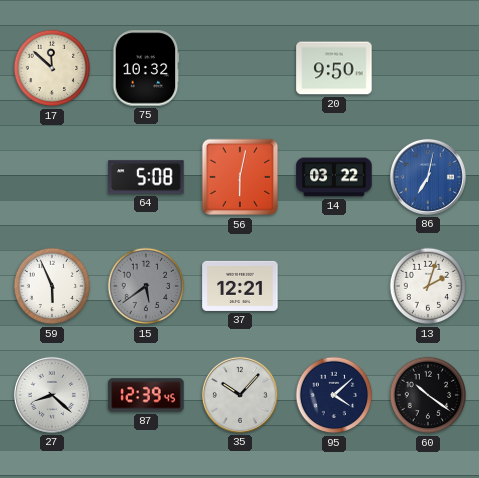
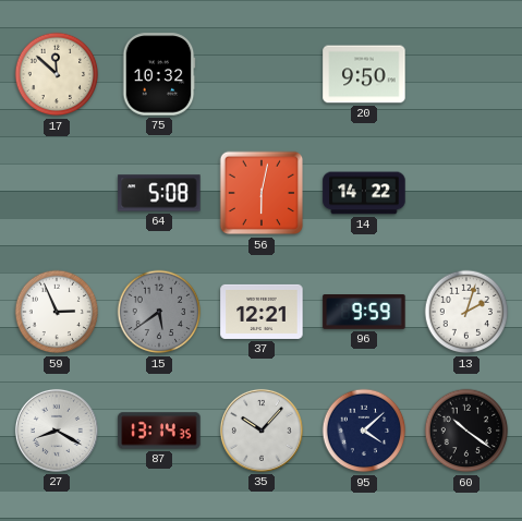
14: 03:22 -> 14:22 (364, 193)
86: 7:02 -> none (428, 177)
59: 5:56 -> 2:56 (57, 312)
96: none -> 9:59 (364, 313)
27: 8:22 -> 8:20 (57, 431)
87: 12:39 -> 13:14 (159, 431)
